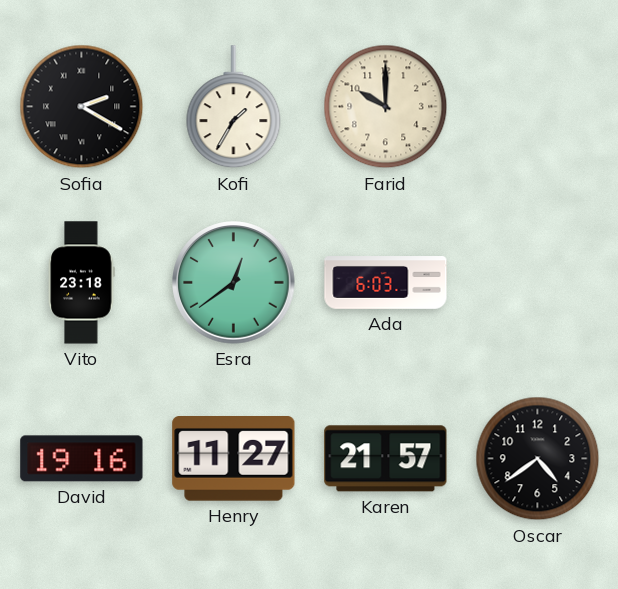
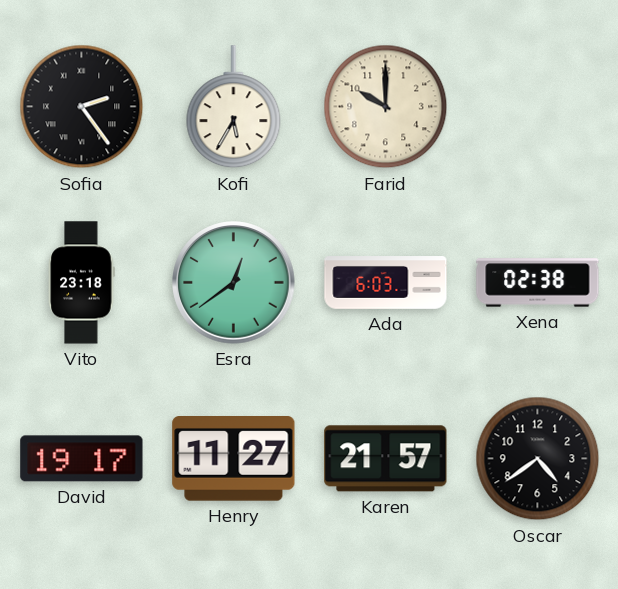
Sofia: 2:20 -> 2:24 (82, 107)
Kofi: 1:35 -> 5:35 (234, 107)
Xena: none -> 02:38 (538, 283)
David: 19:16 -> 19:17 (82, 459)
